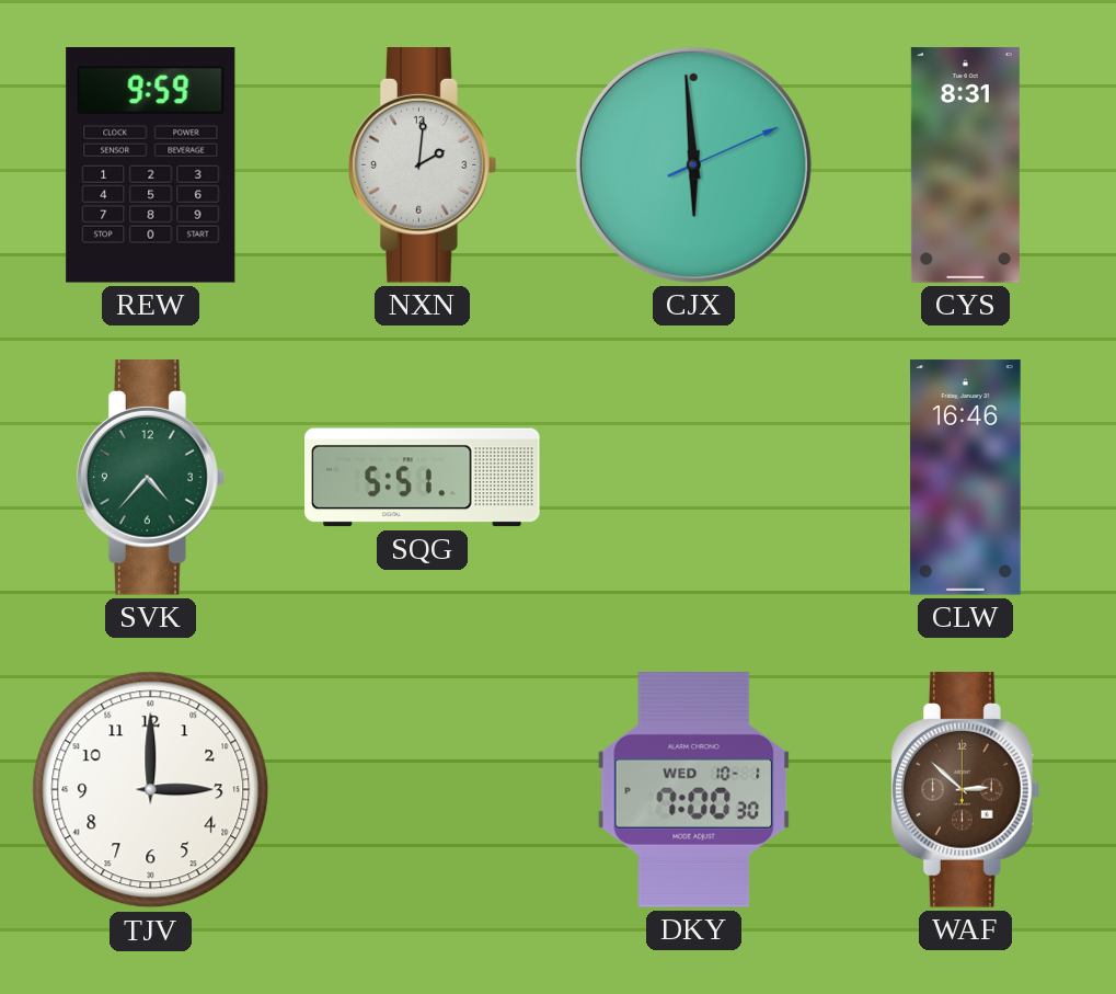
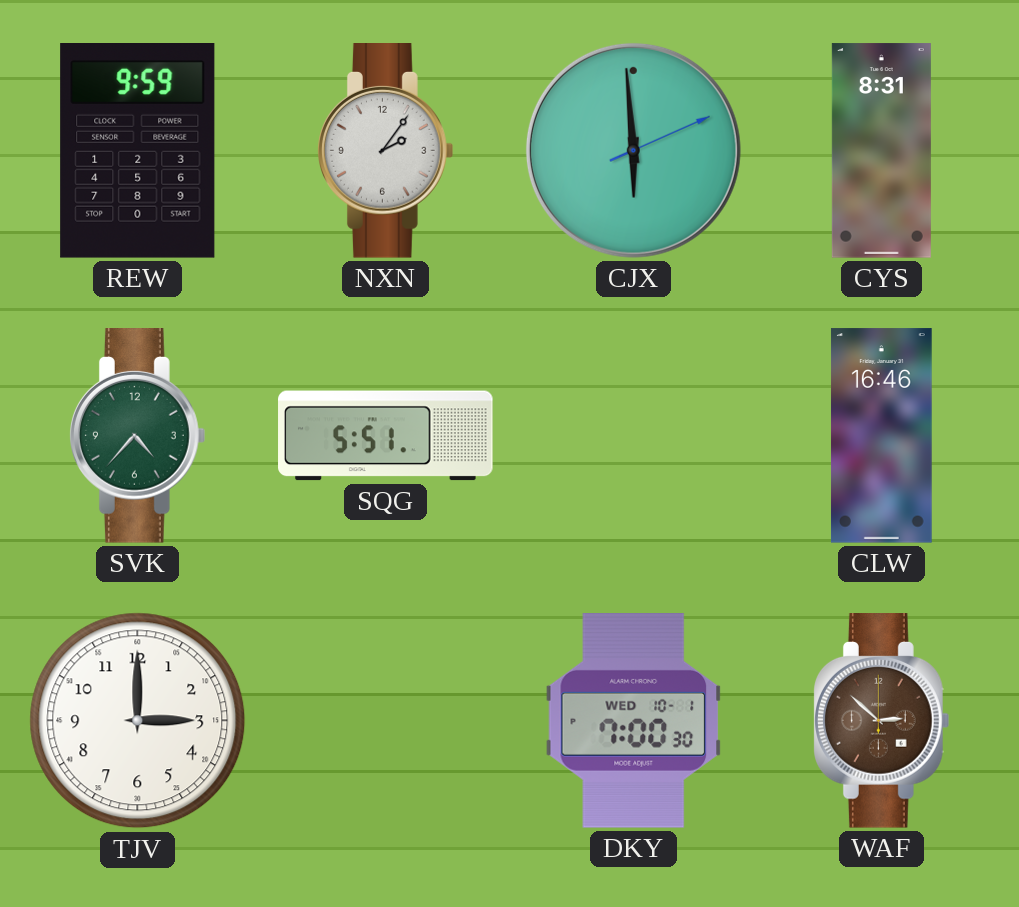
NXN: 2:01 -> 2:06 (386, 151)
